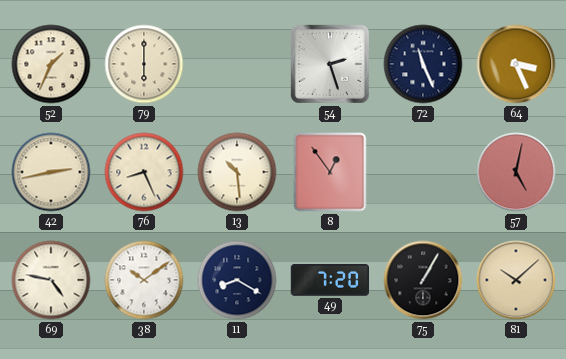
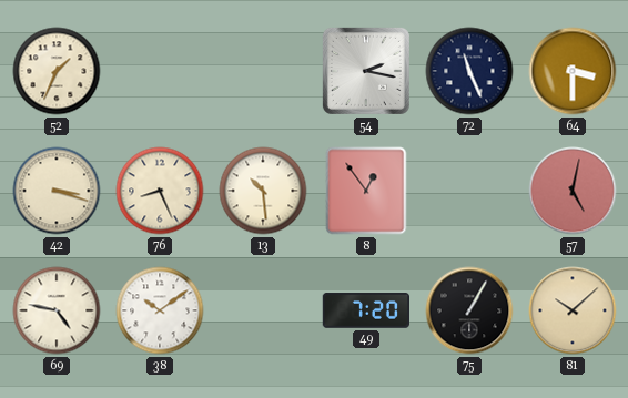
79: 6:00 -> none (144, 64)
54: 2:27 -> 2:17 (366, 71)
64: 3:26 -> 3:30 (573, 71)
42: 2:43 -> 3:18 (57, 191)
11: 8:20 -> none (237, 280)
